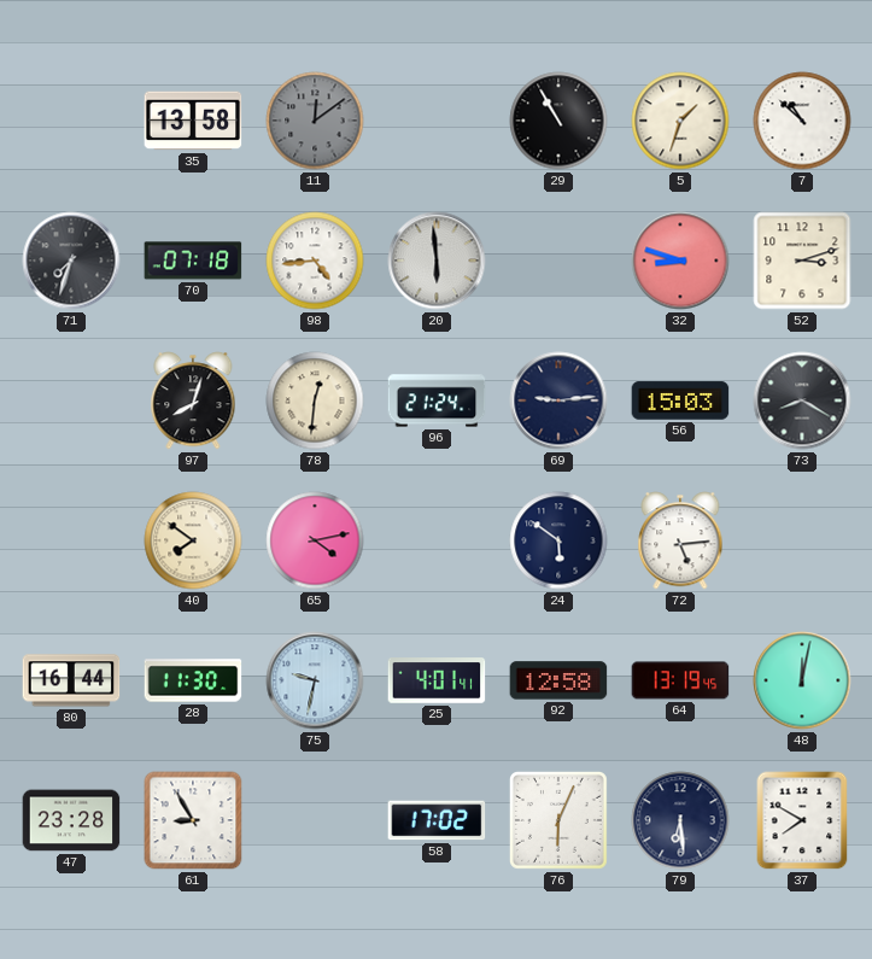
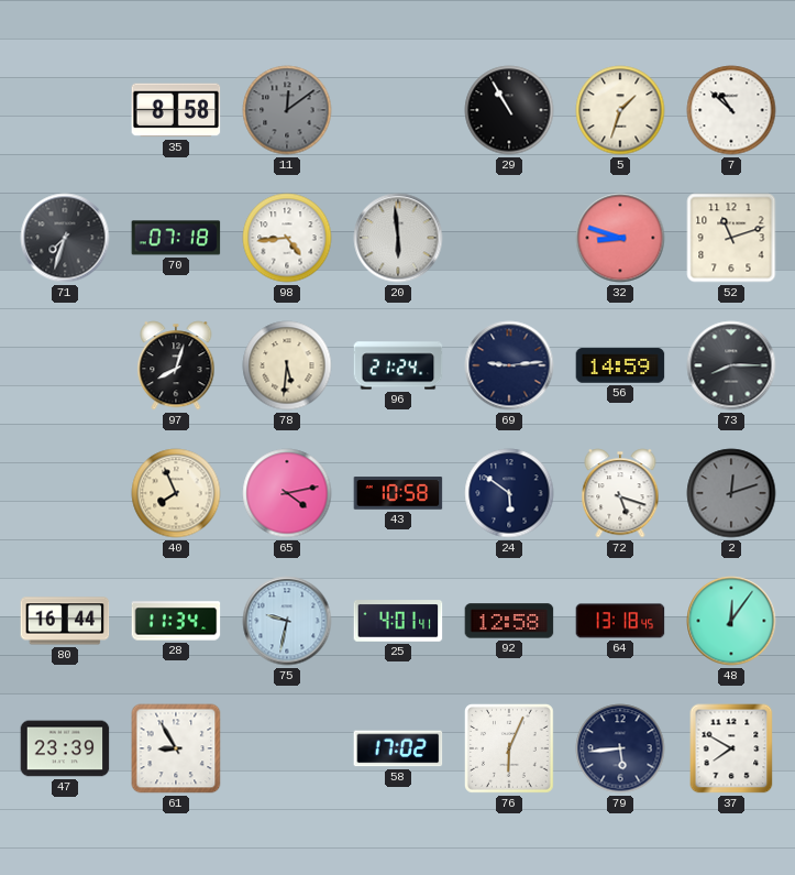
35: 13:58 -> 8:58 (176, 110)
52: 3:12 -> 11:12 (731, 238)
78: 12:31 -> 5:31 (287, 365)
56: 15:03 -> 14:59 (620, 365)
73: 8:20 -> 8:15 (731, 365)
40: 7:51 -> 7:56 (176, 493)
43: none -> 10:58 (398, 493)
72: 5:14 -> 5:18 (620, 493)
2: none -> 12:12 (731, 493)
28: 11:30 -> 11:34 (176, 621)
64: 13:19 -> 13:18 (620, 621)
48: 12:02 -> 12:06 (731, 621)
47: 23:28 -> 23:39 (65, 748)
79: 6:29 -> 5:44 (620, 748)
